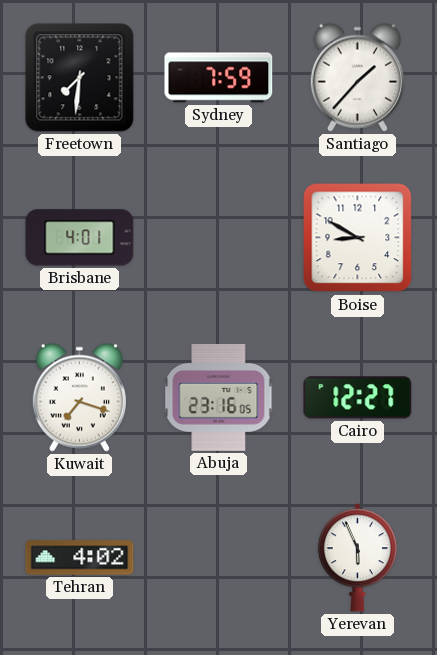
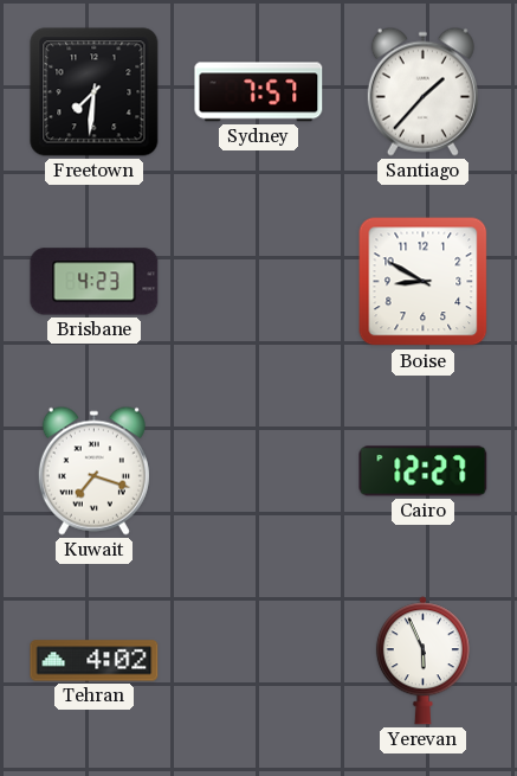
Sydney: 7:59 -> 7:57 (259, 92)
Brisbane: 4:01 -> 4:23 (95, 282)
Abuja: 23:16 -> none (219, 397)
